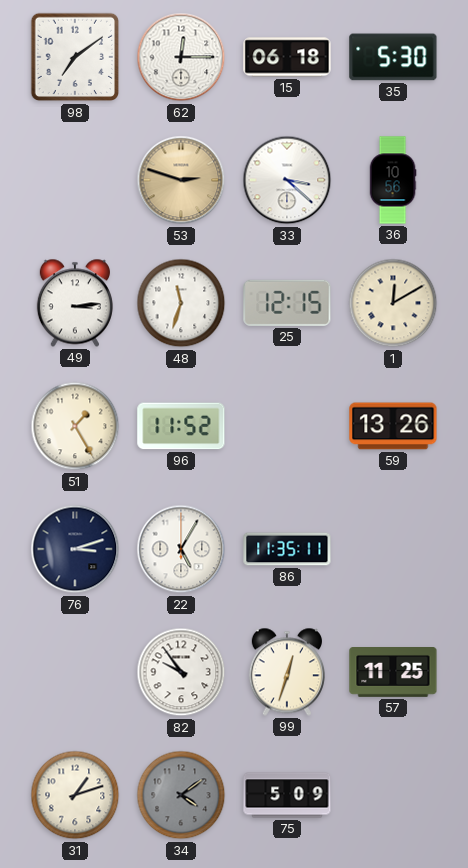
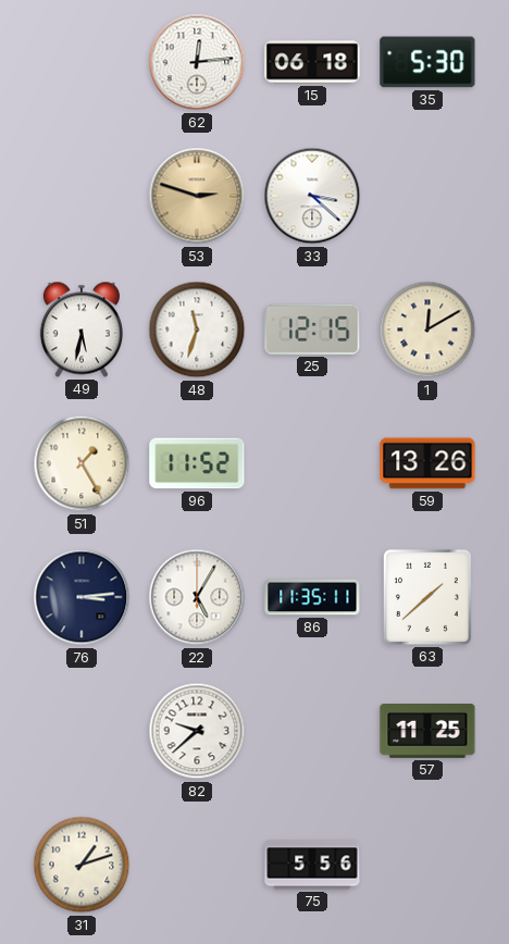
98: 7:09 -> none (75, 57)
62: 12:15 -> 12:14 (197, 62)
36: 10:56 -> none (393, 180)
49: 3:14 -> 5:32 (82, 330)
76: 3:12 -> 3:14 (82, 597)
63: none -> 1:38 (427, 597)
82: 9:54 -> 9:38 (197, 731)
99: 12:33 -> none (287, 672)
34: 4:09 -> none (181, 795)
75: 5:09 -> 5:56 (312, 865)
